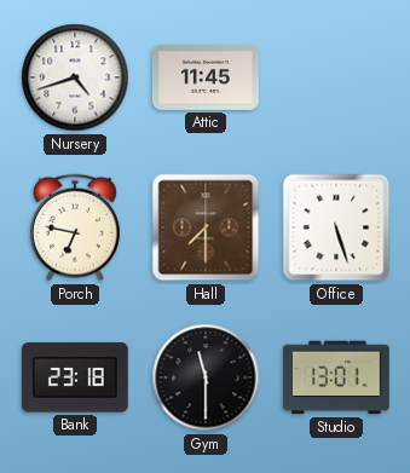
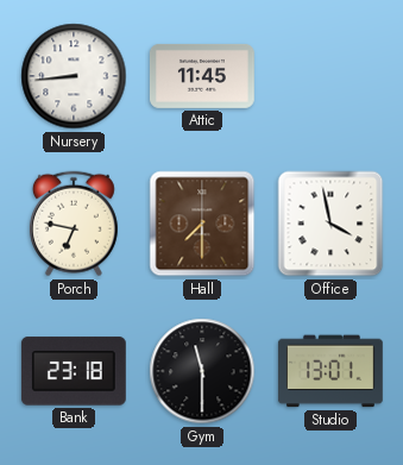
Nursery: 4:42 -> 8:44 (74, 76)
Office: 5:27 -> 3:58 (330, 224)
